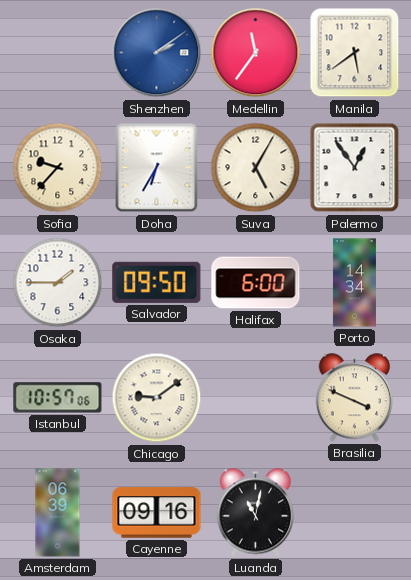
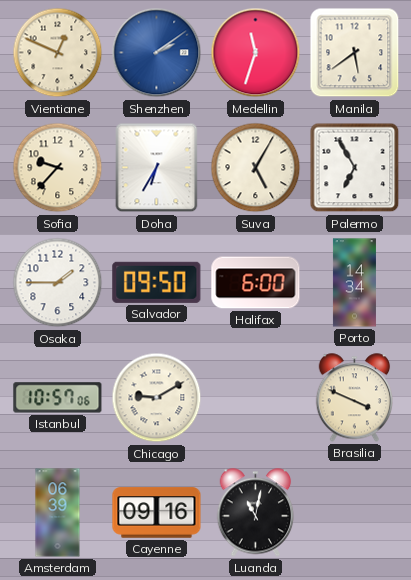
Vientiane: none -> 12:49 (58, 53)
Medellin: 11:36 -> 11:33 (256, 53)
Palermo: 12:54 -> 6:55 (355, 168)
Chicago: 9:09 -> 9:10 (157, 398)
